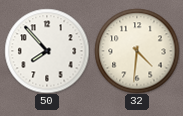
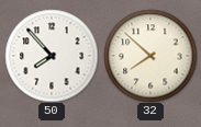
32: 4:31 -> 7:52 (150, 56)
